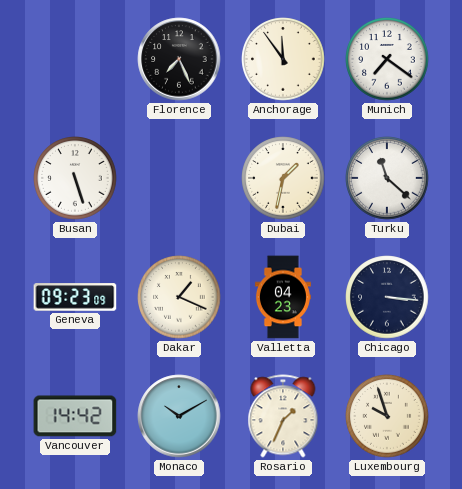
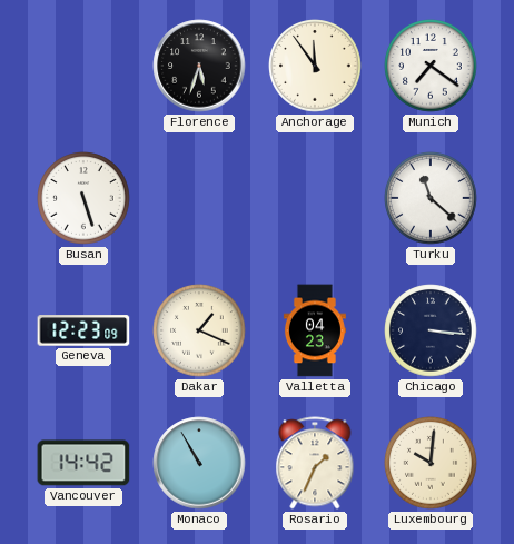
Florence: 7:26 -> 5:33 (199, 66)
Dubai: 1:32 -> none (283, 178)
Geneva: 09:23 -> 12:23 (83, 330)
Monaco: 10:10 -> 10:55 (199, 463)
Luxembourg: 9:57 -> 10:01 (431, 463)
